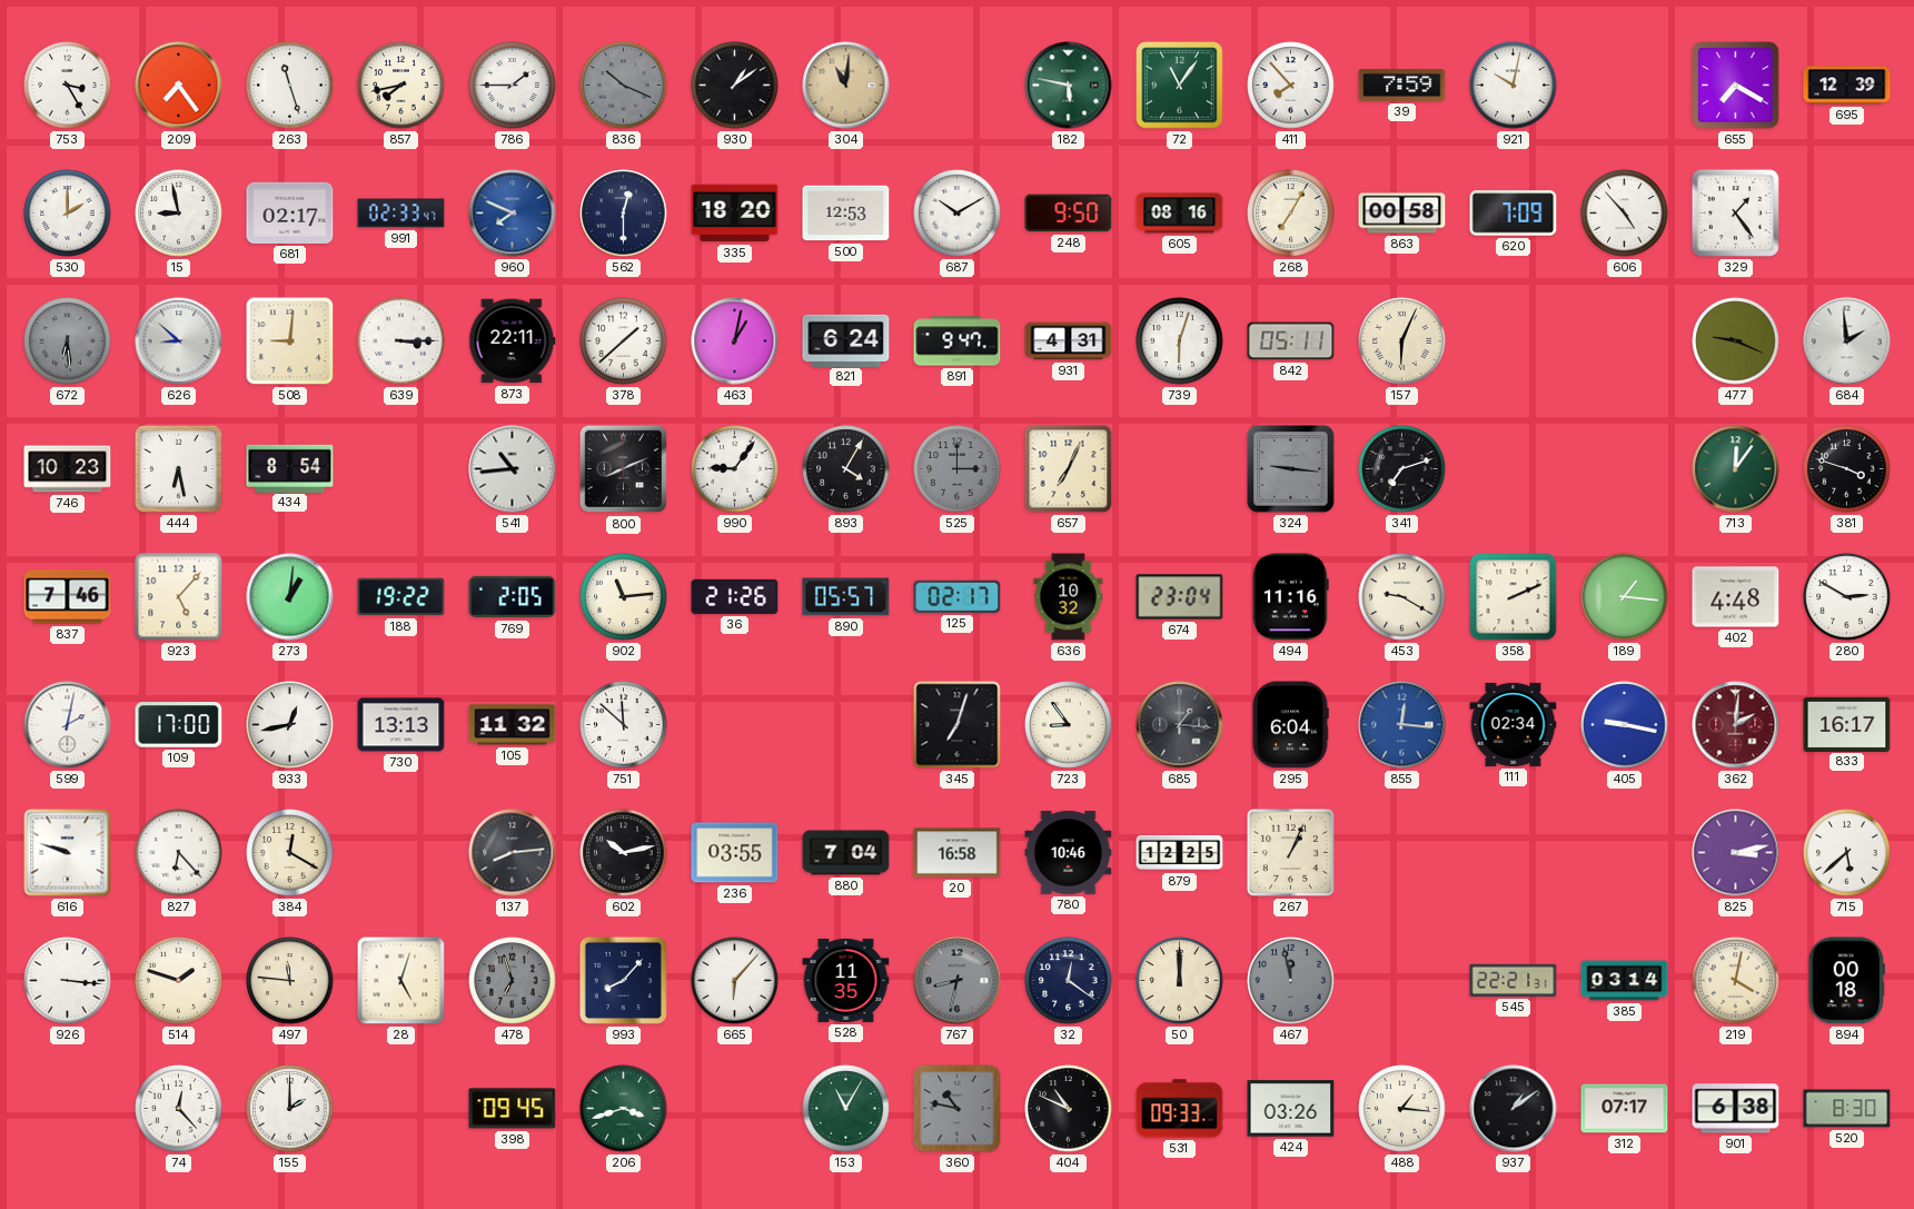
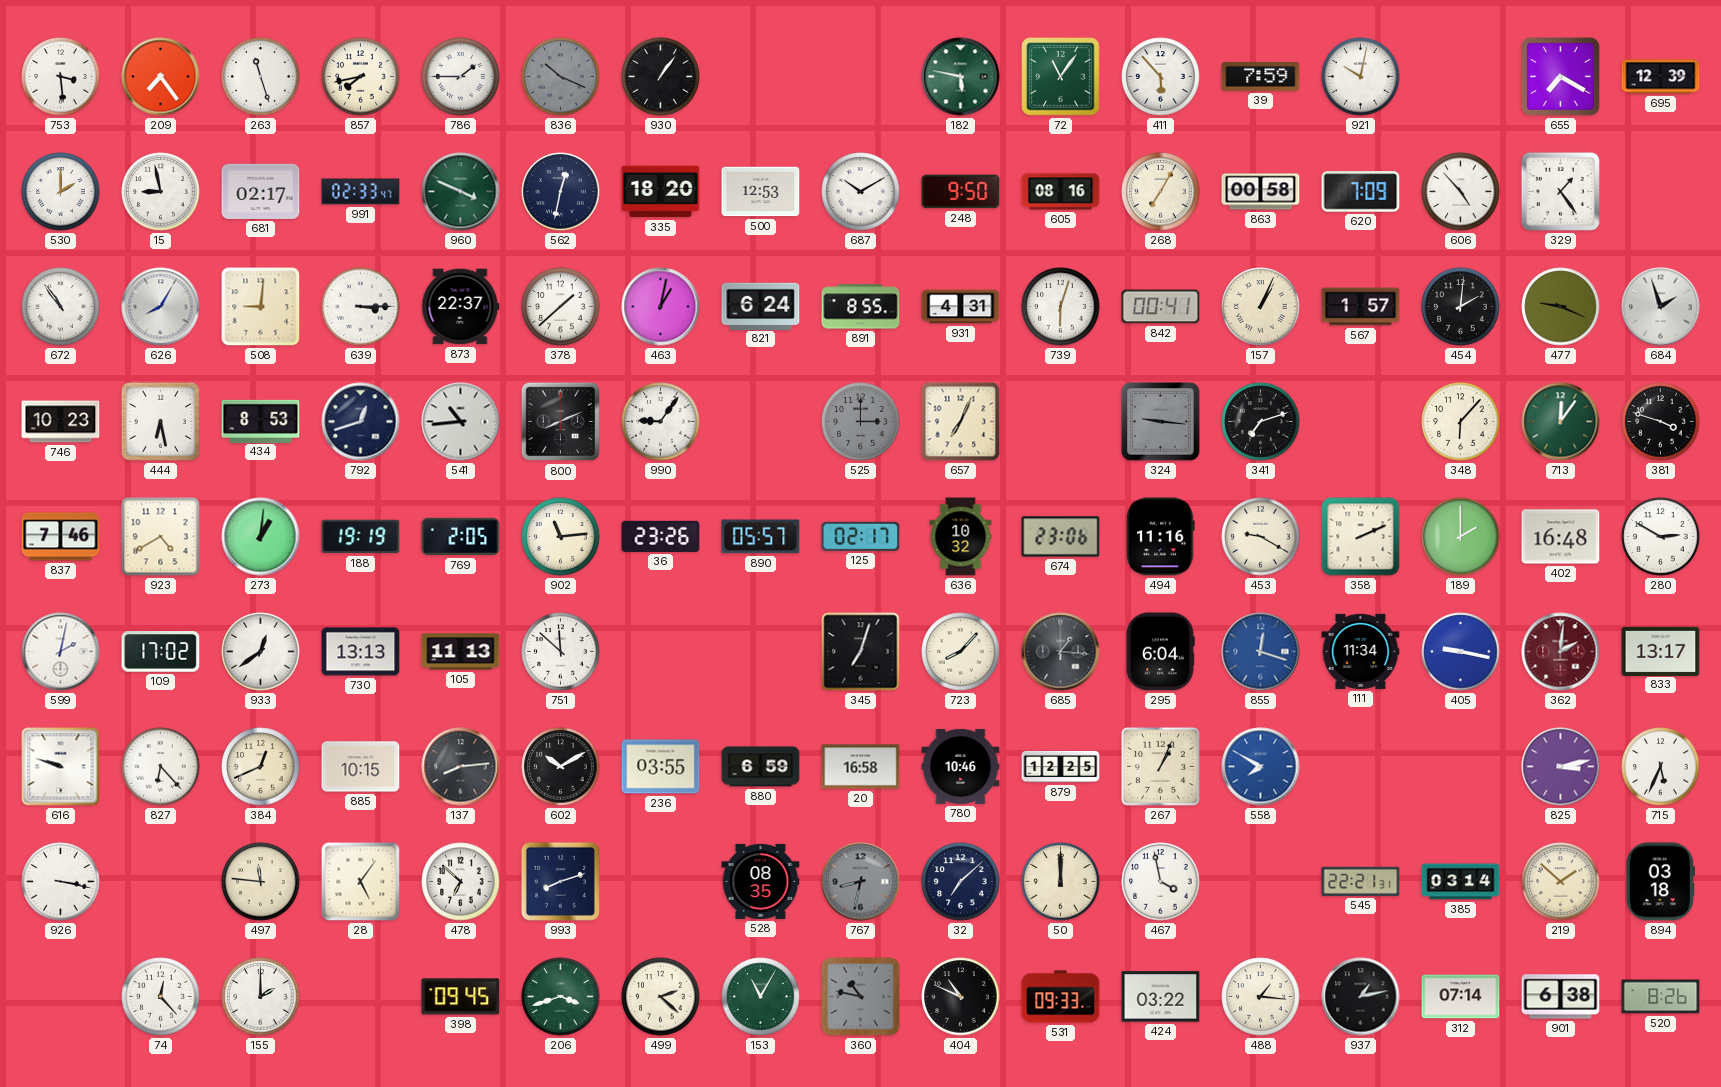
753: 3:25 -> 3:29 (61, 77)
930: 1:09 -> 1:06 (661, 77)
304: 11:01 -> none (846, 86)
411: 7:53 -> 5:53 (1161, 77)
960: 7:49 -> 3:49 (461, 192)
960 dial: blue -> green (461, 192)
562: 12:30 -> 12:32 (561, 192)
672: 6:29 -> 10:54 (61, 307)
672 dial: grey -> white (61, 307)
626: 8:52 -> 8:05 (161, 307)
873: 22:11 -> 22:37 (461, 307)
891: 9:47 -> 8:55 (861, 307)
842: 05:11 -> 00:41 (1161, 307)
157: 6:04 -> 1:04 (1261, 307)
567: none -> 1:57 (1361, 307)
454: none -> 2:01 (1461, 307)
684: 1:59 -> 1:57 (1661, 307)
434: 8:54 -> 8:53 (261, 421)
792: none -> 12:42 (361, 422)
893: 4:05 -> none (846, 469)
348: none -> 6:07 (1461, 422)
923: 5:07 -> 4:40 (161, 537)
188: 19:22 -> 19:19 (361, 537)
36: 21:26 -> 23:26 (661, 536)
674: 23:04 -> 23:06 (1061, 537)
189: 1:16 -> 2:00 (1461, 537)
402: 4:48 -> 16:48 (1561, 537)
109: 17:00 -> 17:02 (161, 652)
933: 12:43 -> 12:39 (261, 652)
105: 11:32 -> 11:13 (461, 652)
723: 8:54 -> 8:07 (961, 652)
855: 12:16 -> 12:18 (1261, 652)
111: 02:34 -> 11:34 (1361, 651)
833: 16:17 -> 13:17 (1661, 651)
384: 12:20 -> 12:41 (261, 767)
885: none -> 10:15 (361, 767)
602: 10:13 -> 10:10 (561, 767)
880: 7:04 -> 6:59 (761, 767)
558: none -> 7:50 (1261, 767)
715: 5:38 -> 5:34 (1661, 767)
926: 3:16 -> 3:17 (61, 882)
514: 1:48 -> none (179, 981)
28: 5:03 -> 5:06 (361, 882)
478: 6:57 -> 6:52 (461, 882)
478 dial: grey -> white (461, 882)
993: 8:07 -> 8:12 (560, 881)
665: 6:07 -> none (735, 981)
528: 11:35 -> 08:35 (761, 881)
32: 12:21 -> 7:08 (961, 882)
467: 11:58 -> 3:58 (1161, 882)
467 dial: grey -> white (1161, 882)
219: 4:02 -> 1:52 (1561, 882)
894: 00:18 -> 03:18 (1660, 882)
499: none -> 2:22 (661, 997)
424: 03:26 -> 03:22 (1161, 997)
937: 1:09 -> 1:13 (1361, 997)
312: 07:17 -> 07:14 (1461, 997)
520: 8:30 -> 8:26 (1661, 997)
